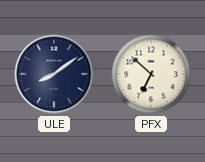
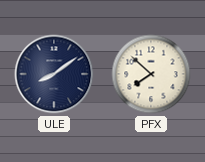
PFX: 6:52 -> 7:52 (151, 74)
